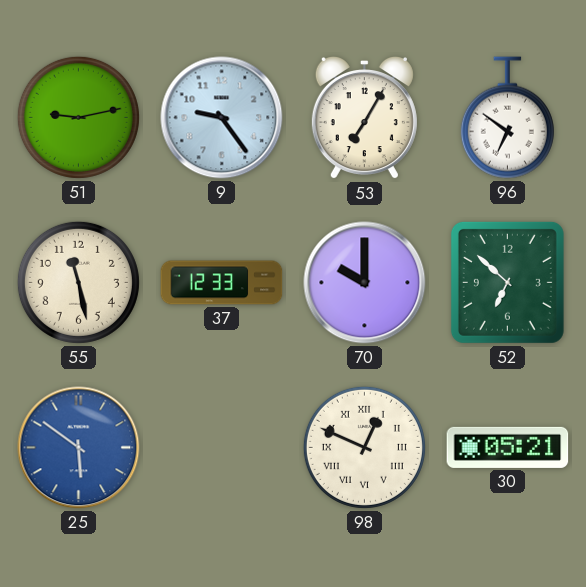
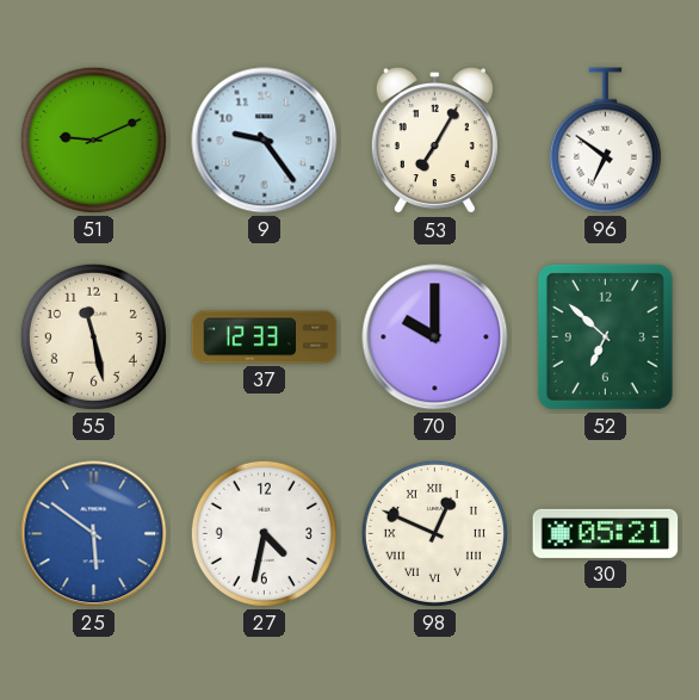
51: 9:13 -> 9:11 (93, 140)
27: none -> 4:32 (264, 533)
